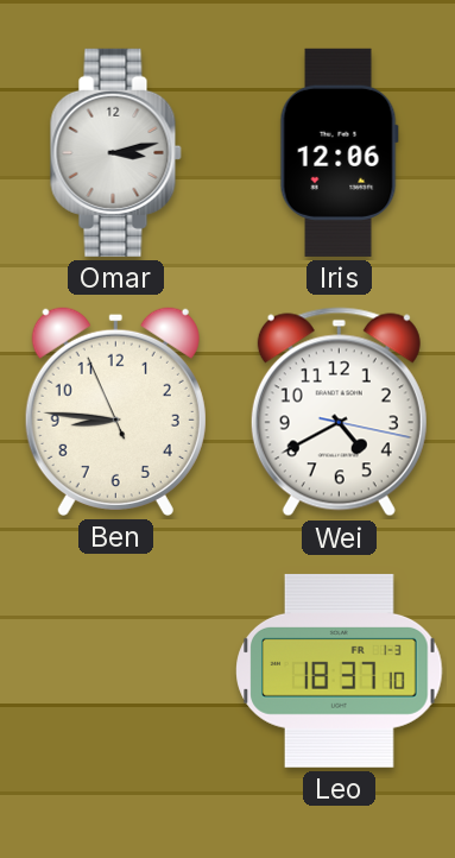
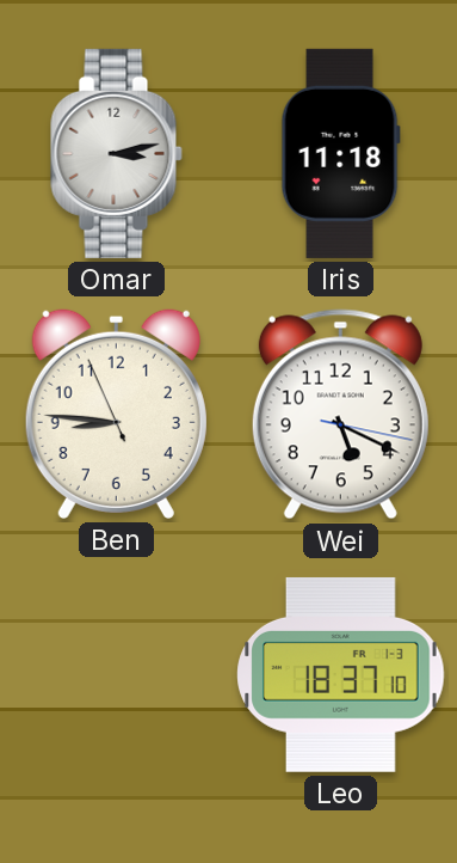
Iris: 12:06 -> 11:18 (340, 153)
Wei: 4:40 -> 5:19 (340, 415)
